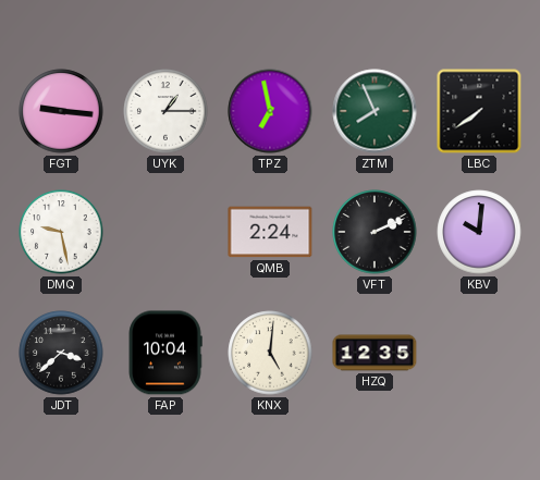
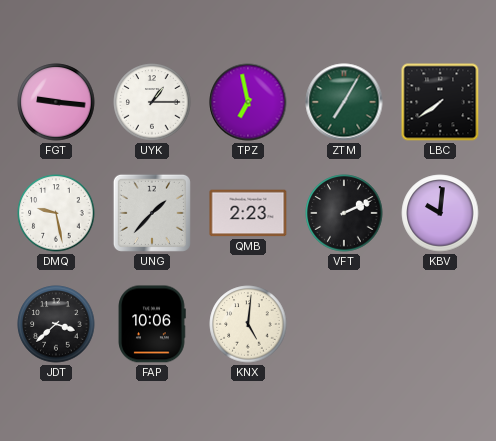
ZTM: 7:56 -> 7:05 (344, 102)
UNG: none -> 1:37 (152, 213)
QMB: 2:24 -> 2:23 (248, 213)
FAP: 10:04 -> 10:06 (152, 324)
HZQ: 12:35 -> none (375, 353)
